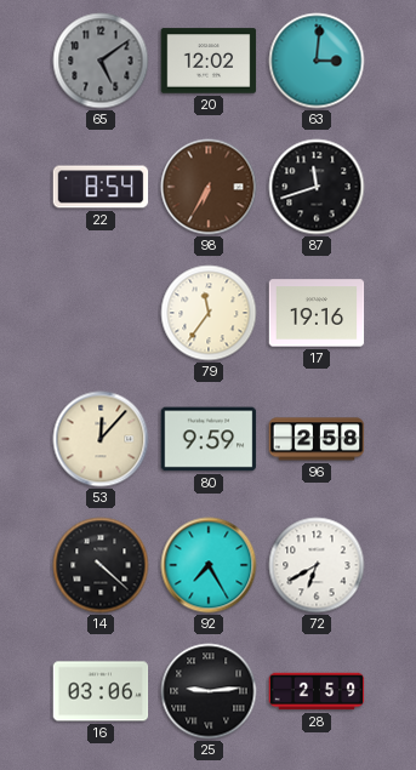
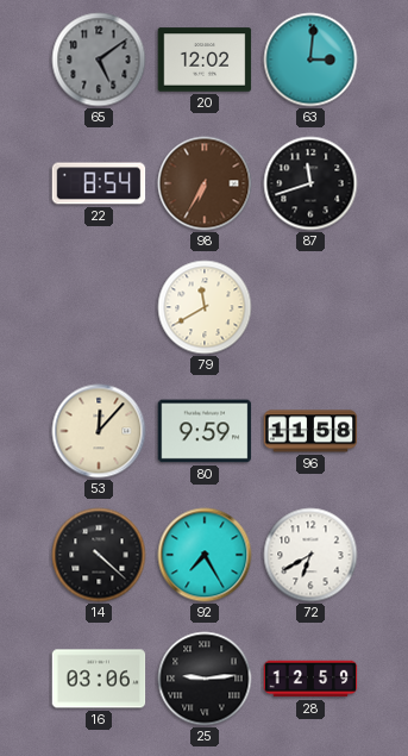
79: 11:36 -> 11:40 (205, 307)
17: 19:16 -> none (317, 313)
96: 2:58 -> 11:58 (310, 431)
28: 2:59 -> 12:59 (310, 679)
